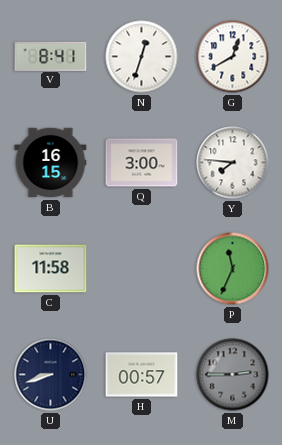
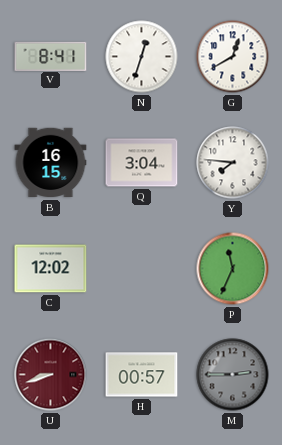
Q: 3:00 -> 3:04 (142, 163)
C: 11:58 -> 12:02 (51, 269)
U dial: navy -> burgundy (51, 375)
